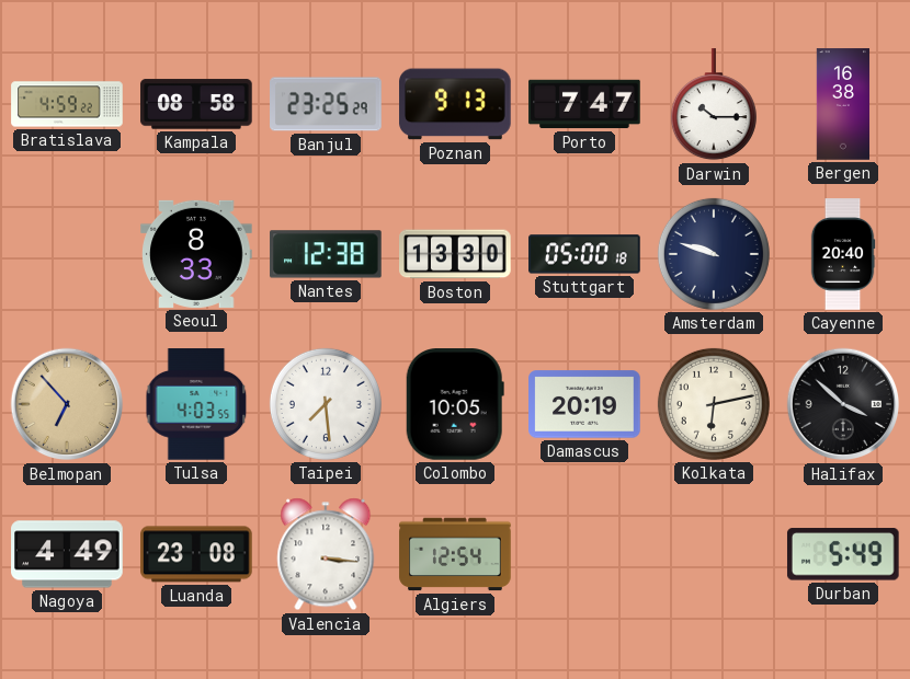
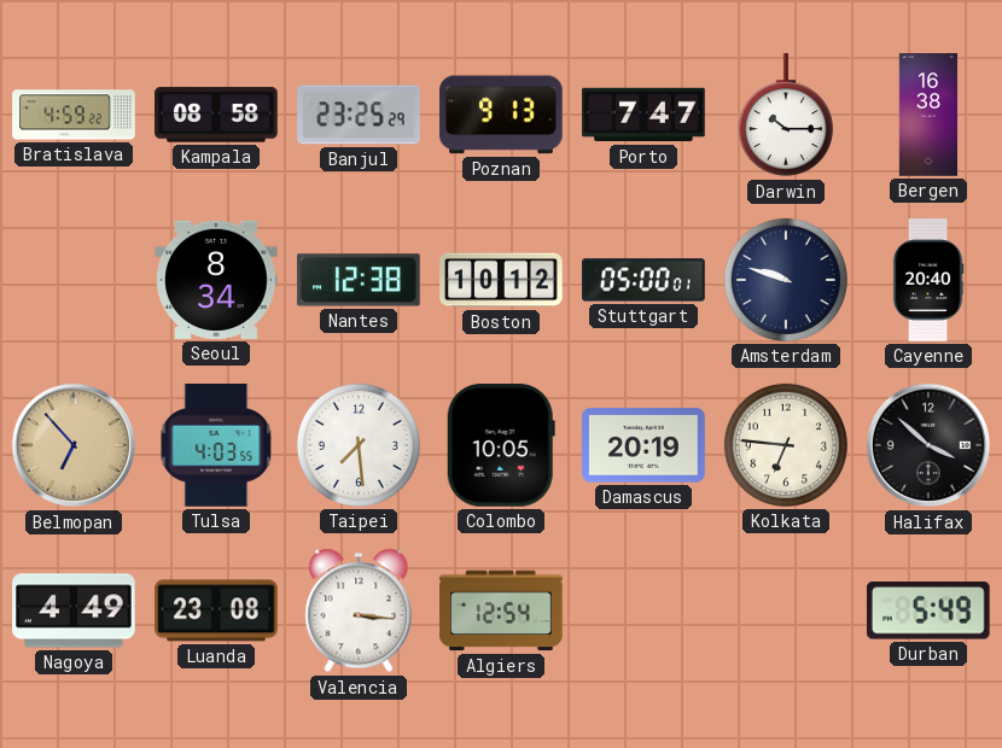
Seoul: 8:33 -> 8:34 (216, 280)
Boston: 13:30 -> 10:12 (501, 280)
Stuttgart: 05:00:18 -> 05:00:01 (643, 280)
Kolkata: 6:13 -> 6:46 (786, 445)
